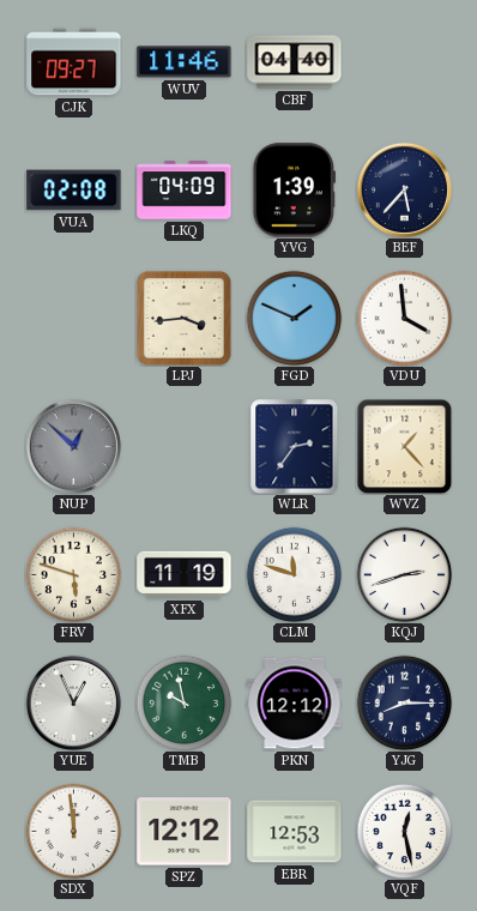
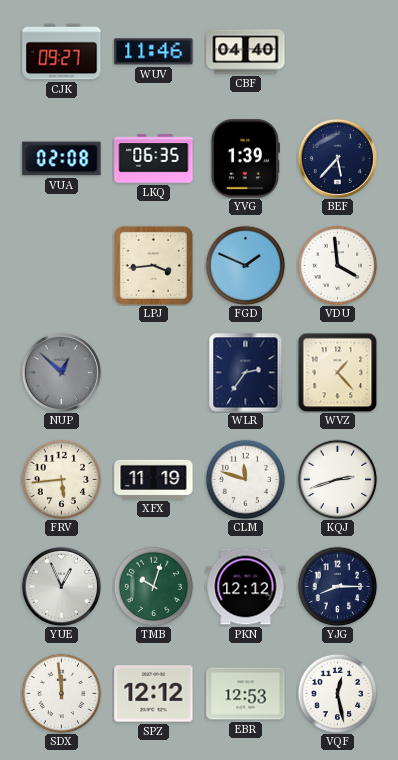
LKQ: 04:09 -> 06:35 (154, 159)
FRV: 5:48 -> 5:44 (61, 479)
TMB: 9:58 -> 10:03 (153, 586)
